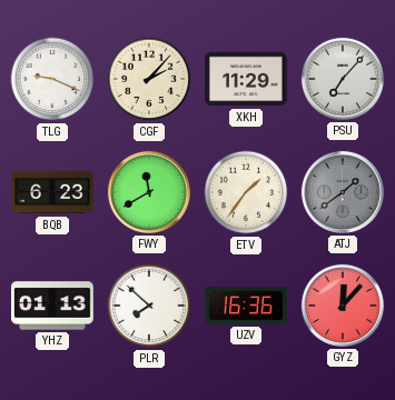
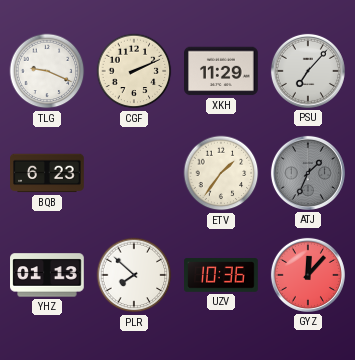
CGF: 2:07 -> 2:11 (134, 71)
FWY: 11:40 -> none (149, 192)
ATJ: 1:39 -> 1:34 (308, 173)
UZV: 16:36 -> 10:36 (221, 275)
